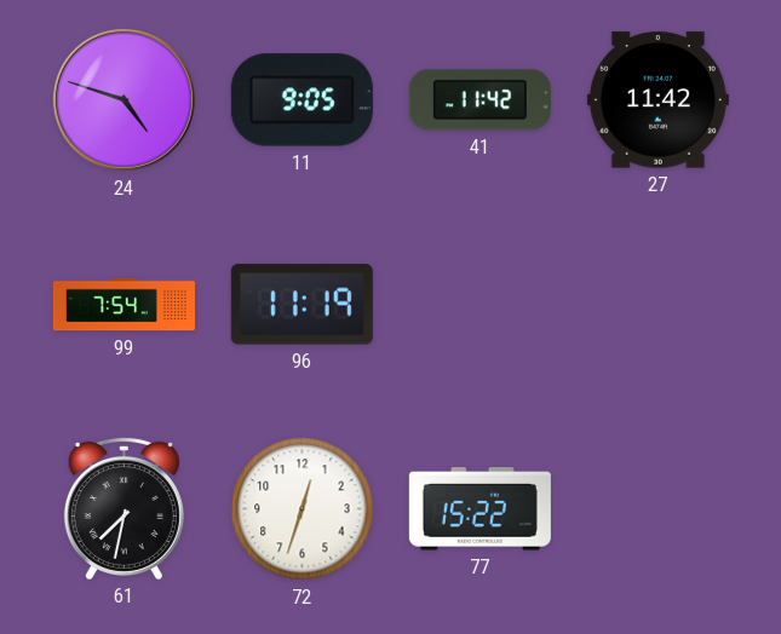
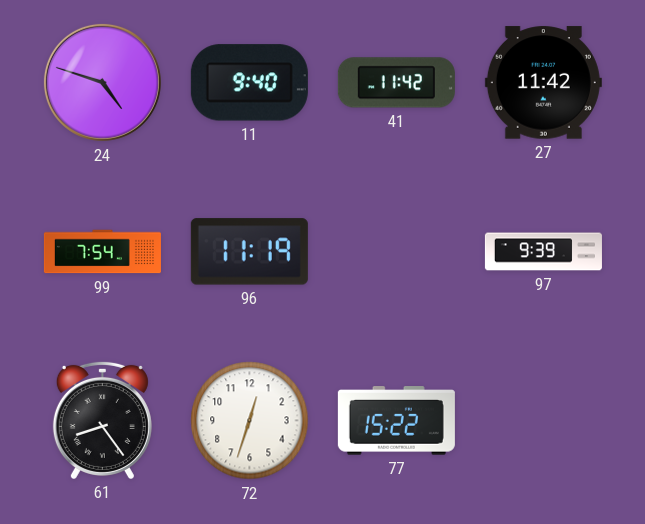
11: 9:05 -> 9:40 (249, 83)
97: none -> 9:39 (543, 252)
61: 7:32 -> 8:24 (102, 420)
